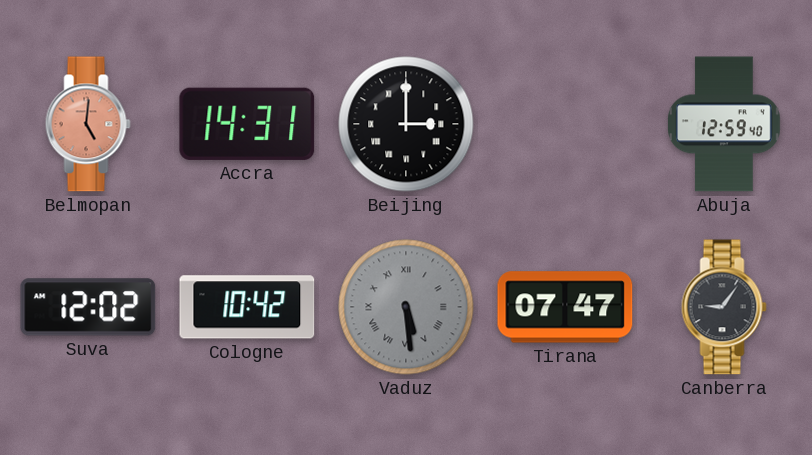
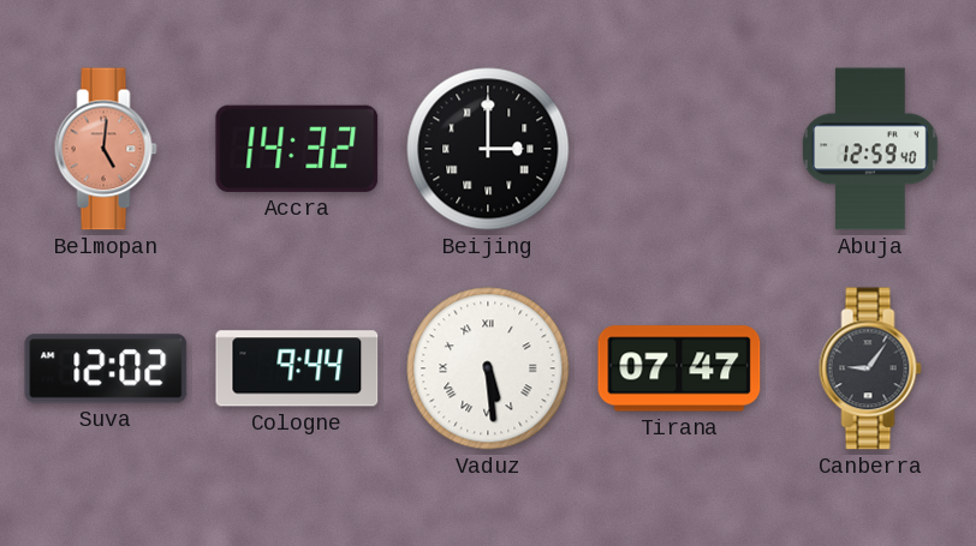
Accra: 14:31 -> 14:32 (297, 149)
Cologne: 10:42 -> 9:44 (297, 368)
Vaduz dial: grey -> white (488, 368)
